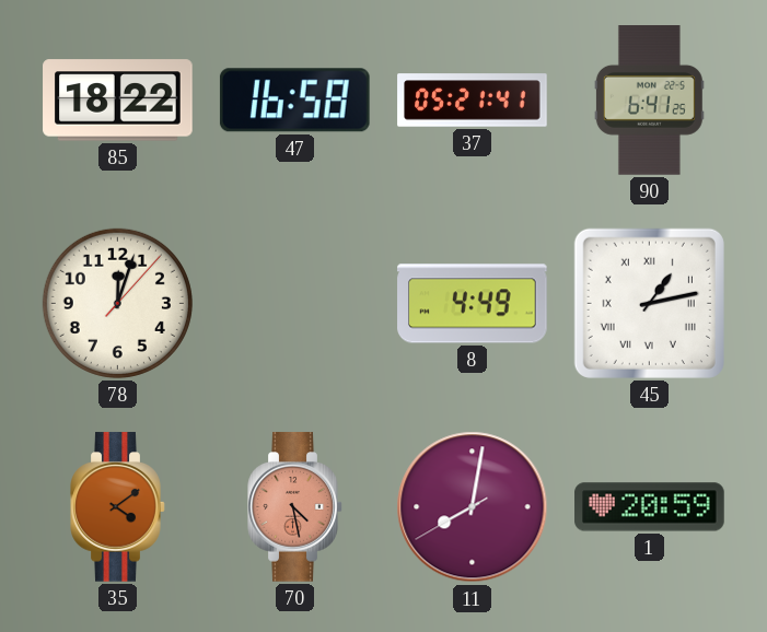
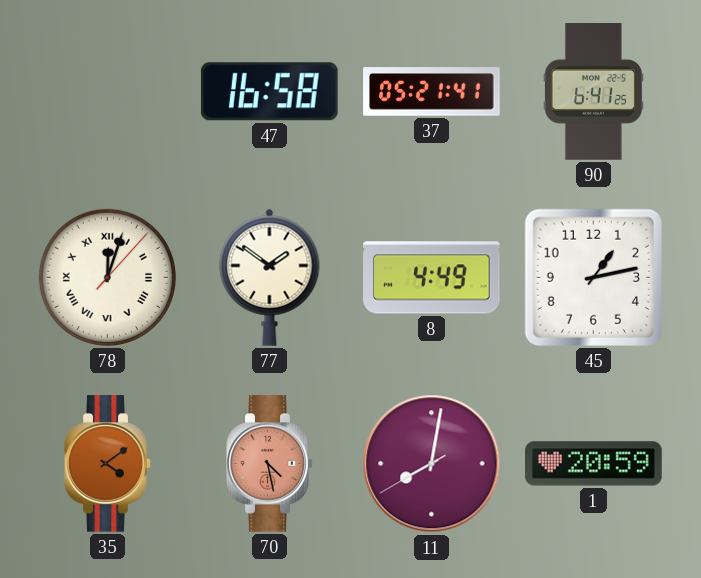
85: 18:22 -> none (118, 101)
78 numerals: Arabic -> Roman (107, 277)
77: none -> 1:51 (270, 277)
45 numerals: Roman -> Arabic (593, 277)
